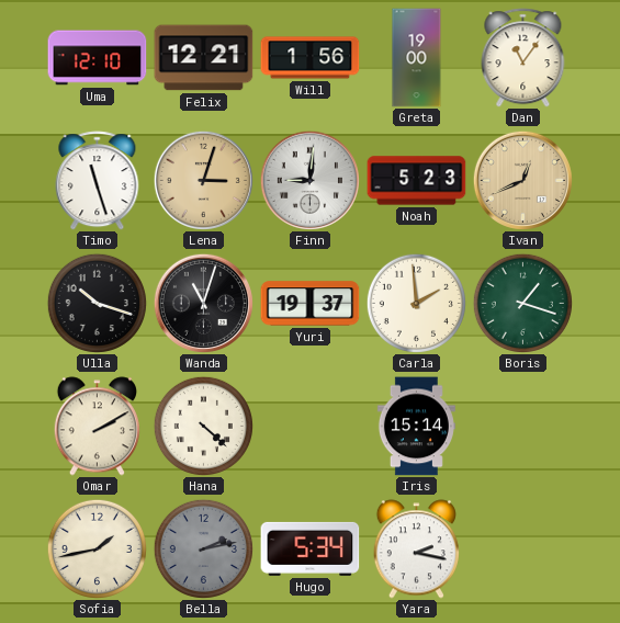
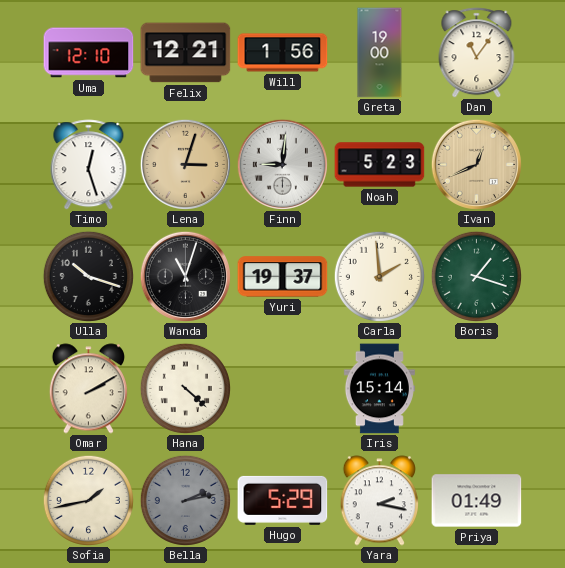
Timo: 11:27 -> 12:27 (89, 165)
Hugo: 5:34 -> 5:29 (283, 500)
Priya: none -> 01:49 (477, 501)
